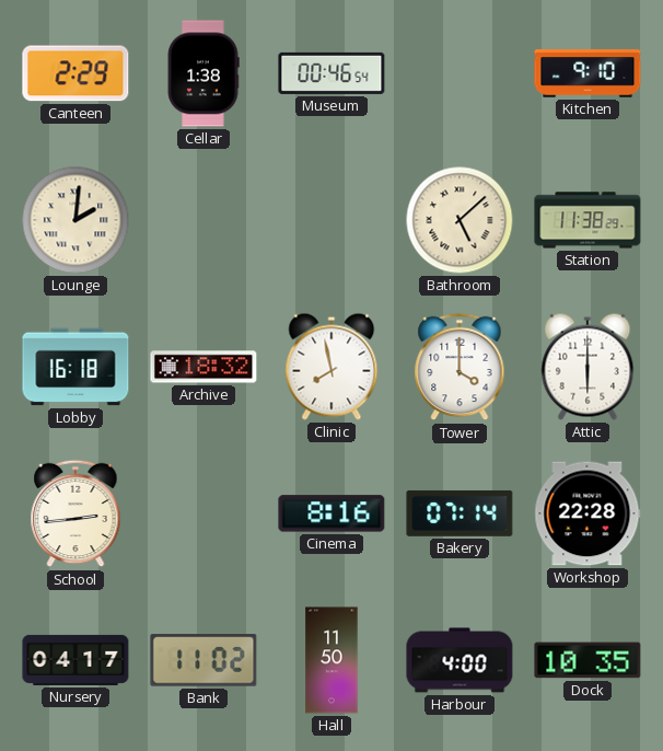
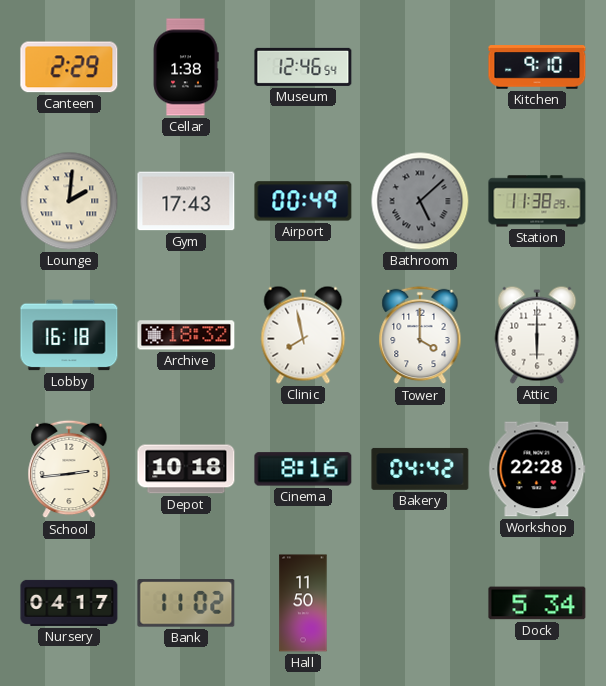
Museum: 00:46 -> 12:46 (303, 67)
Gym: none -> 17:43 (186, 201)
Airport: none -> 00:49 (303, 201)
Bathroom dial: cream -> grey (420, 201)
Depot: none -> 10:18 (186, 469)
Bakery: 07:14 -> 04:42 (420, 469)
Harbour: 4:00 -> none (460, 660)
Dock: 10:35 -> 5:34 (537, 603)
